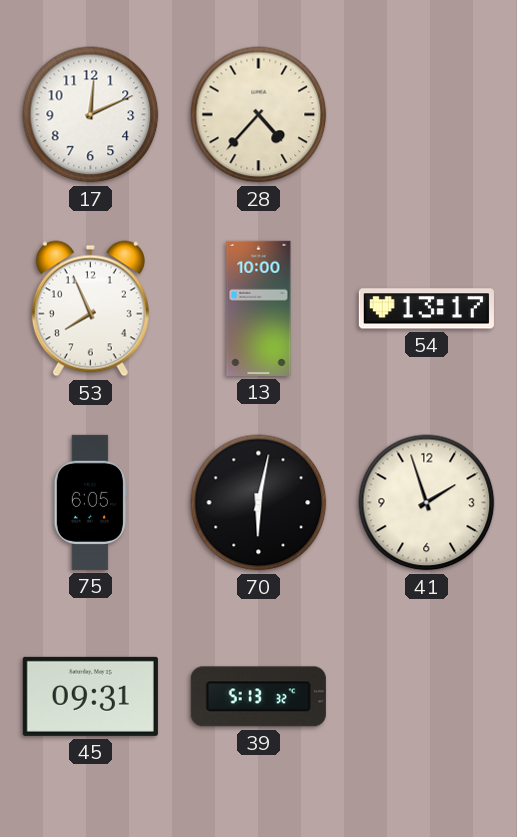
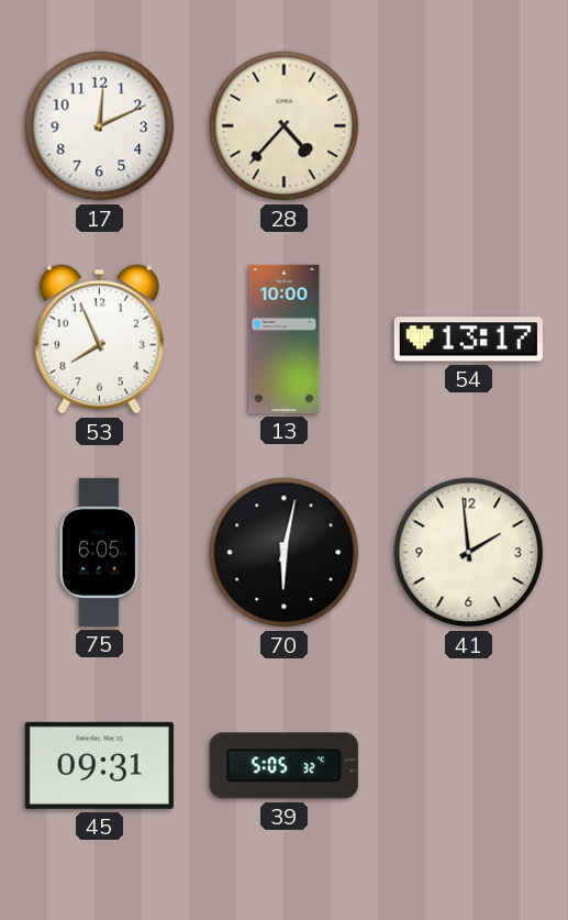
41: 1:57 -> 1:59 (469, 553)
39: 5:13 -> 5:05 (283, 766)
